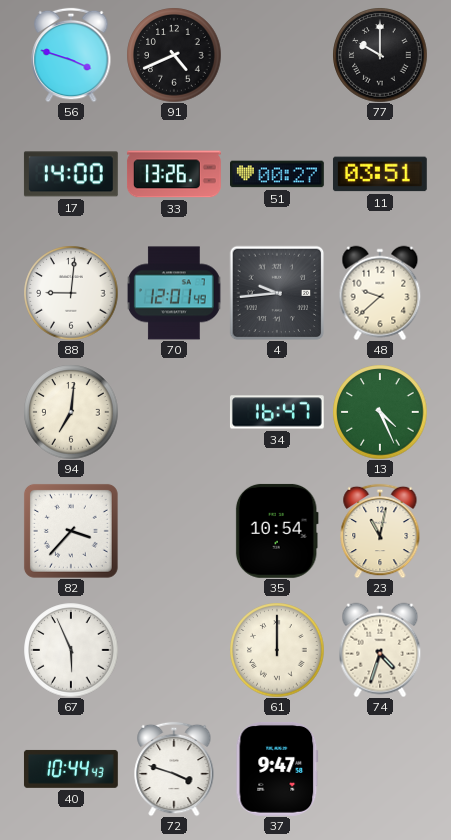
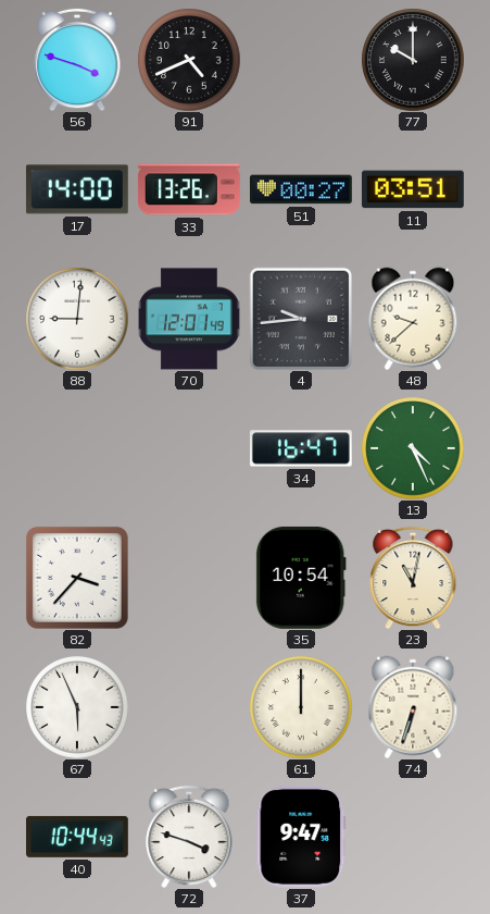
94: 7:01 -> none (71, 412)
74: 4:33 -> 6:33 (413, 707)
